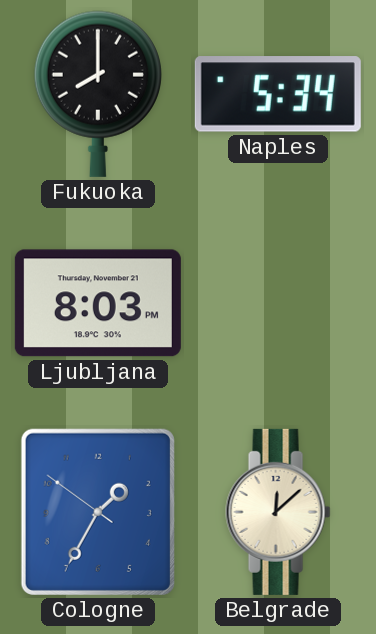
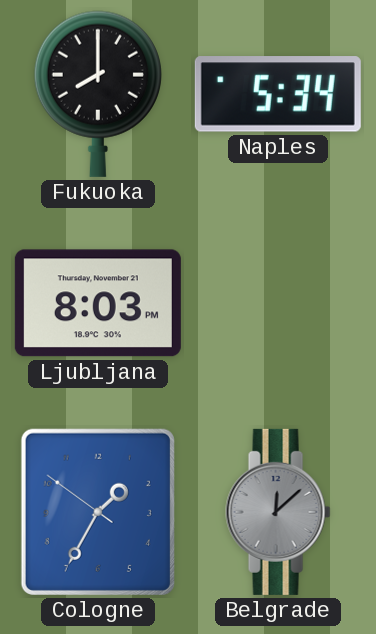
Belgrade dial: cream -> grey (278, 512)
